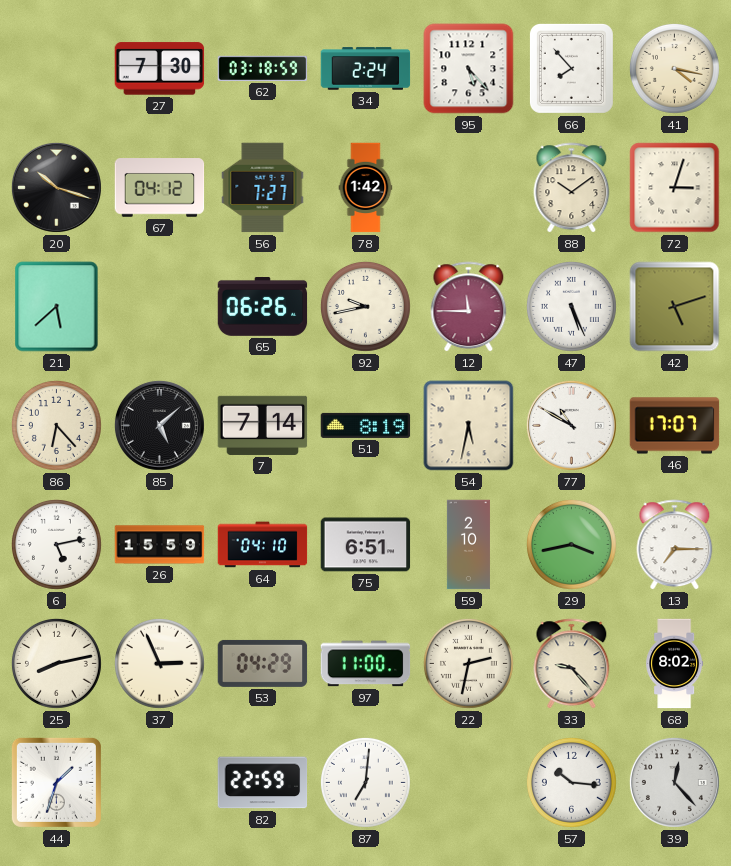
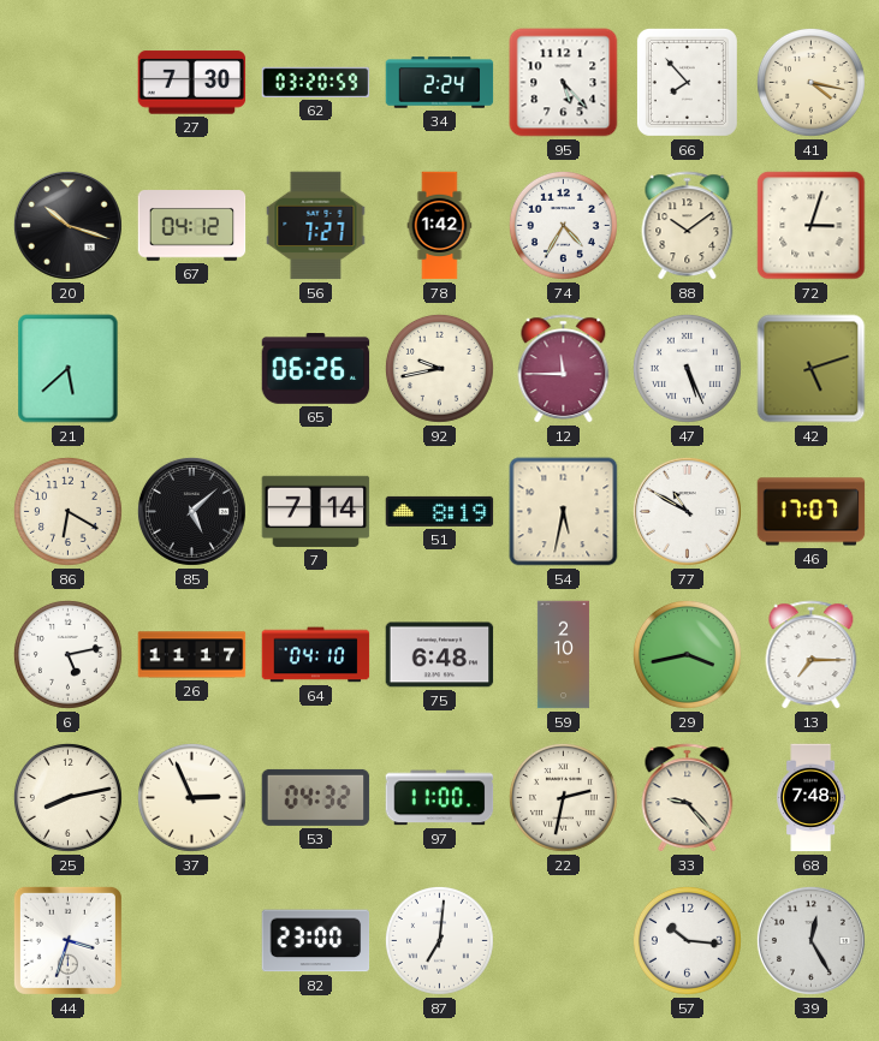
62: 03:18 -> 03:20 (316, 82)
74: none -> 4:35 (563, 225)
86: 6:23 -> 6:20 (67, 511)
26: 15:59 -> 11:17 (192, 655)
75: 6:51 -> 6:48 (440, 655)
53: 04:29 -> 04:32 (316, 797)
68: 8:02 -> 7:48 (812, 798)
44: 1:33 -> 3:33 (67, 940)
82: 22:59 -> 23:00 (316, 941)
39: 12:23 -> 12:25 (810, 940)
